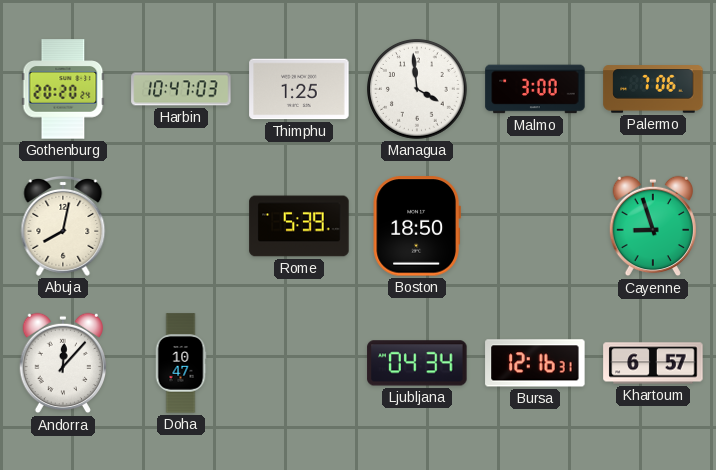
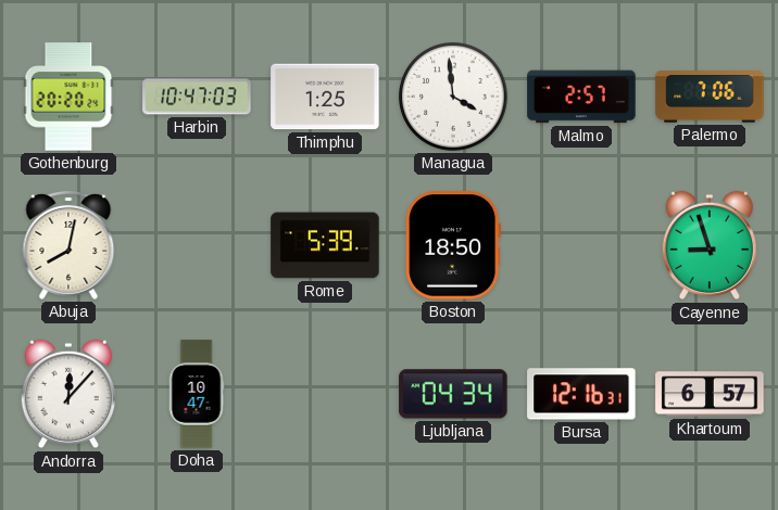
Malmo: 3:00 -> 2:57 (581, 97)
